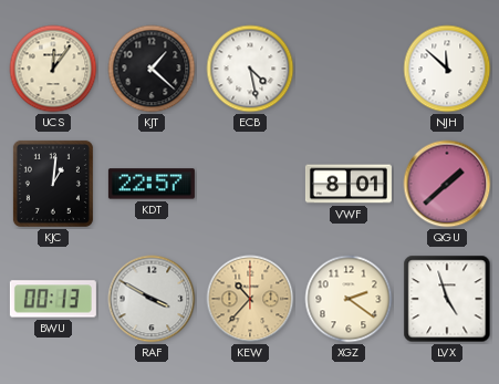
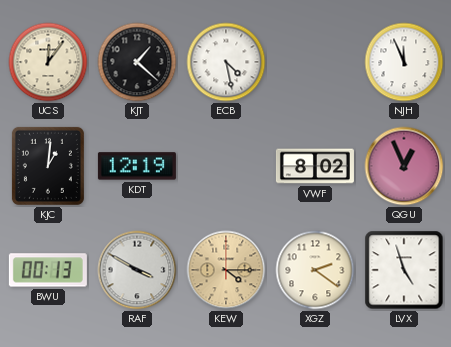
NJH: 11:52 -> 11:56 (404, 62)
KDT: 22:57 -> 12:19 (137, 166)
VWF: 8:01 -> 8:02 (315, 166)
QGU: 1:38 -> 12:56 (404, 166)
KEW: 10:37 -> 4:15 (226, 270)
